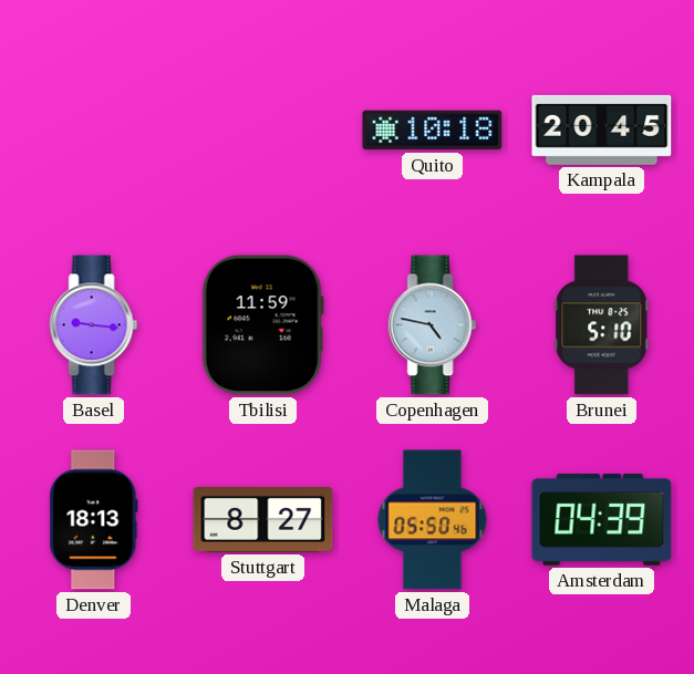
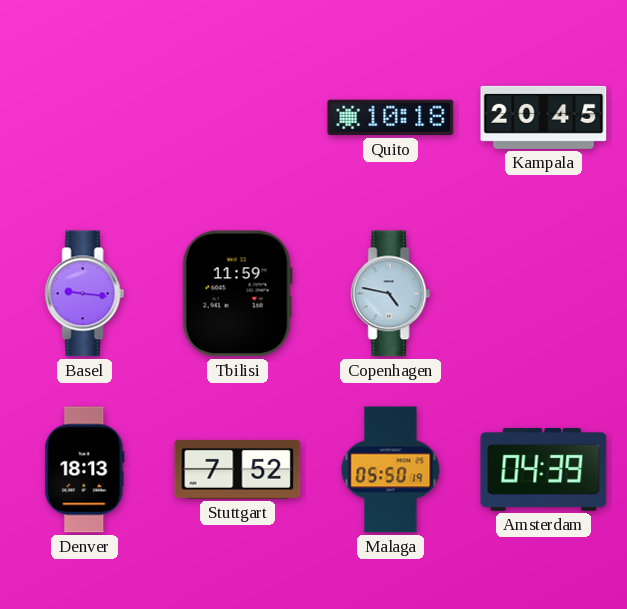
Brunei: 5:10 -> none (602, 325)
Stuttgart: 8:27 -> 7:52 (238, 469)
Malaga: 05:50:46 -> 05:50:19 (391, 470)
